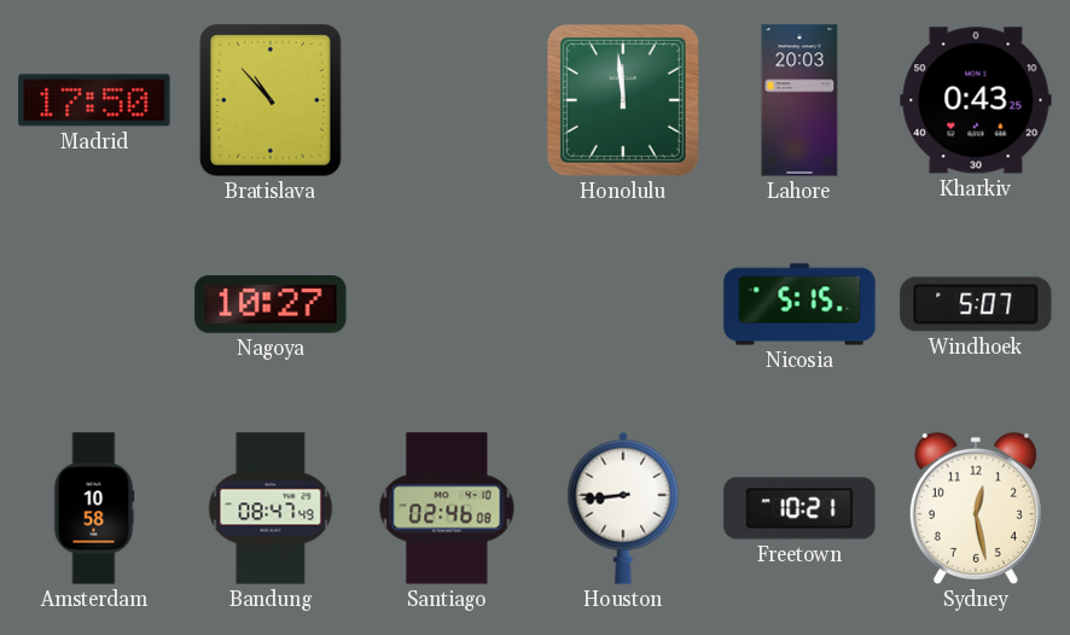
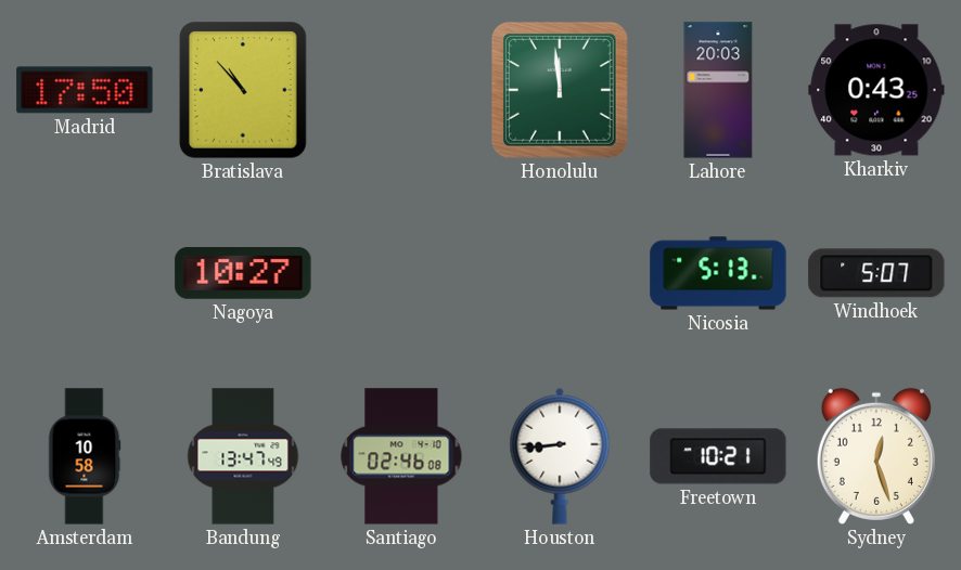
Nicosia: 5:15 -> 5:13 (718, 273)
Bandung: 08:47 -> 13:47 (243, 456)
Sydney: 12:28 -> 12:27 (876, 456)
